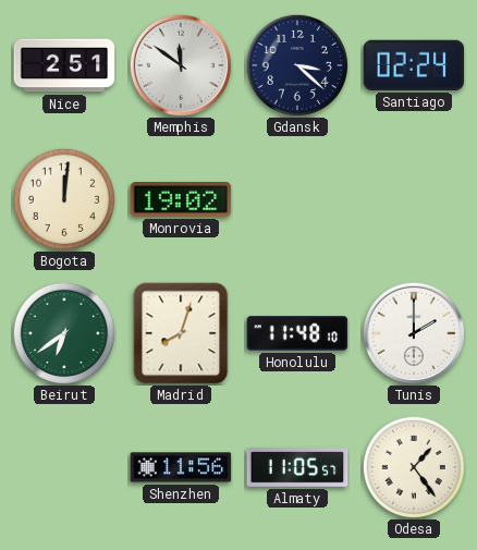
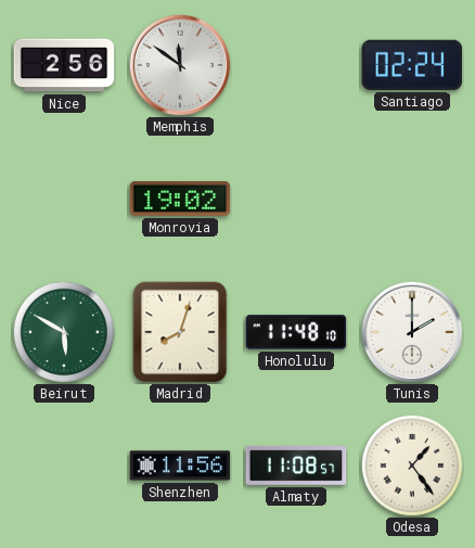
Nice: 2:51 -> 2:56 (64, 65)
Gdansk: 3:22 -> none (297, 65)
Bogota: 12:01 -> none (64, 199)
Beirut: 6:39 -> 5:50 (64, 332)
Almaty: 11:05 -> 11:08 (296, 467)
